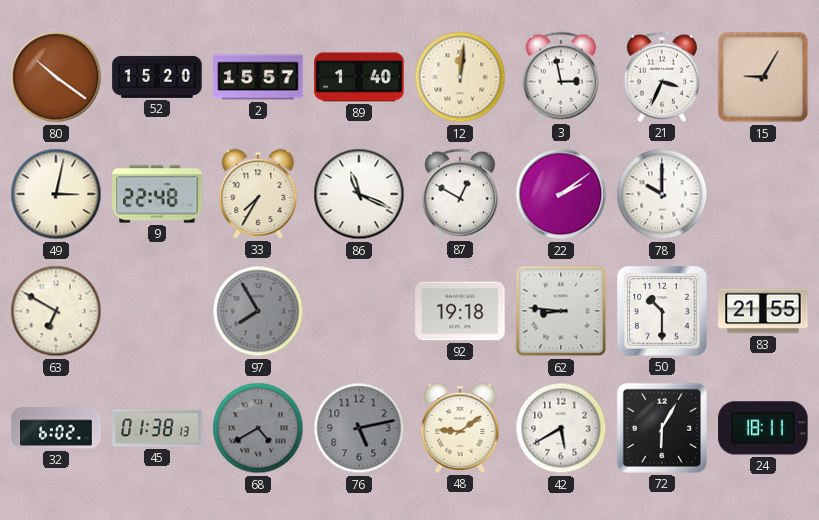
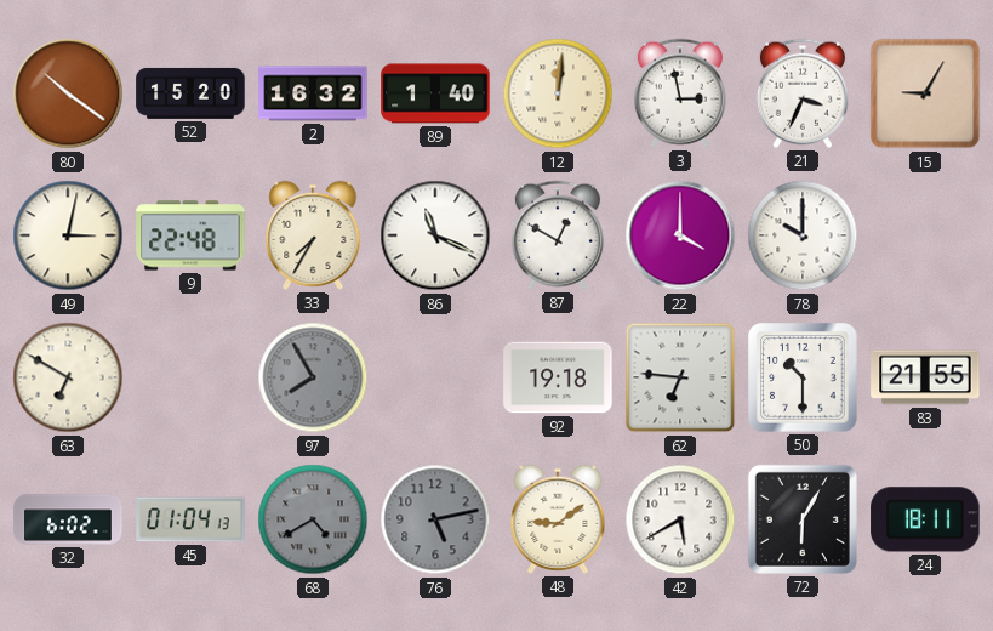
2: 15:57 -> 16:32 (313, 93)
22: 2:09 -> 4:00 (680, 235)
62: 8:46 -> 6:46 (680, 377)
45: 01:38 -> 01:04 (190, 519)
